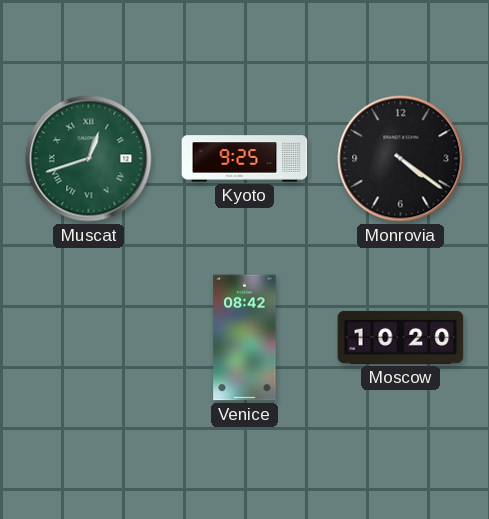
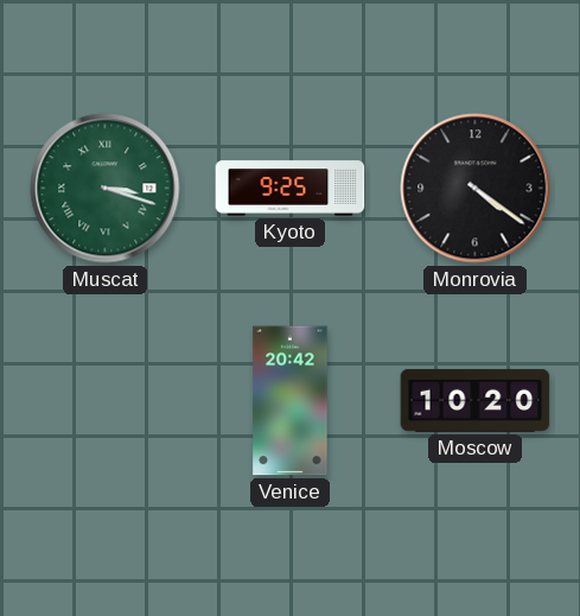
Muscat: 12:42 -> 3:18 (106, 189)
Venice: 08:42 -> 20:42 (291, 401)
